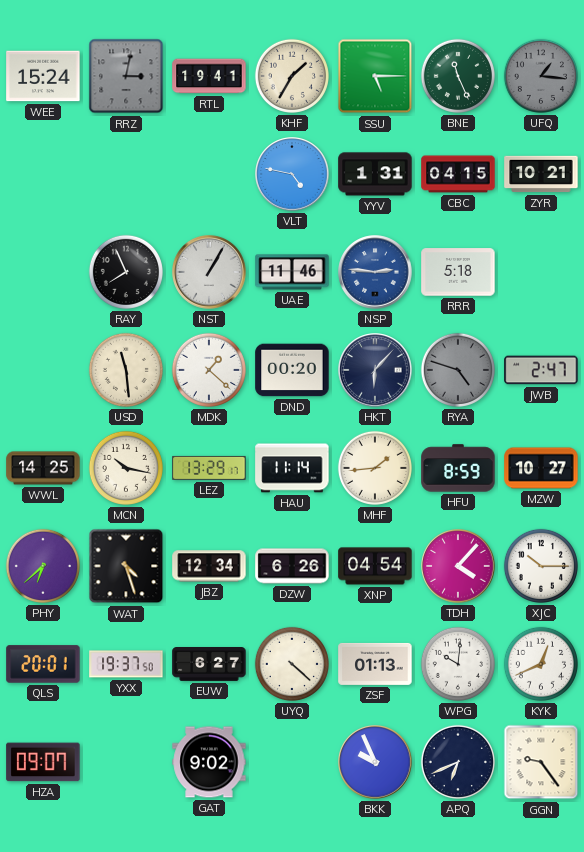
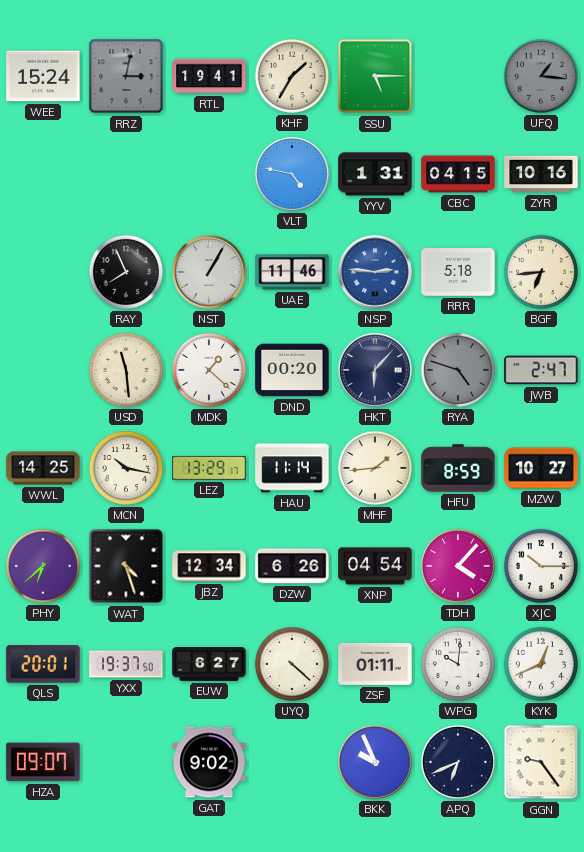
BNE: 11:26 -> none (458, 76)
ZYR: 10:21 -> 10:16 (541, 174)
BGF: none -> 6:44 (541, 272)
ZSF: 01:13 -> 01:11 (375, 664)
